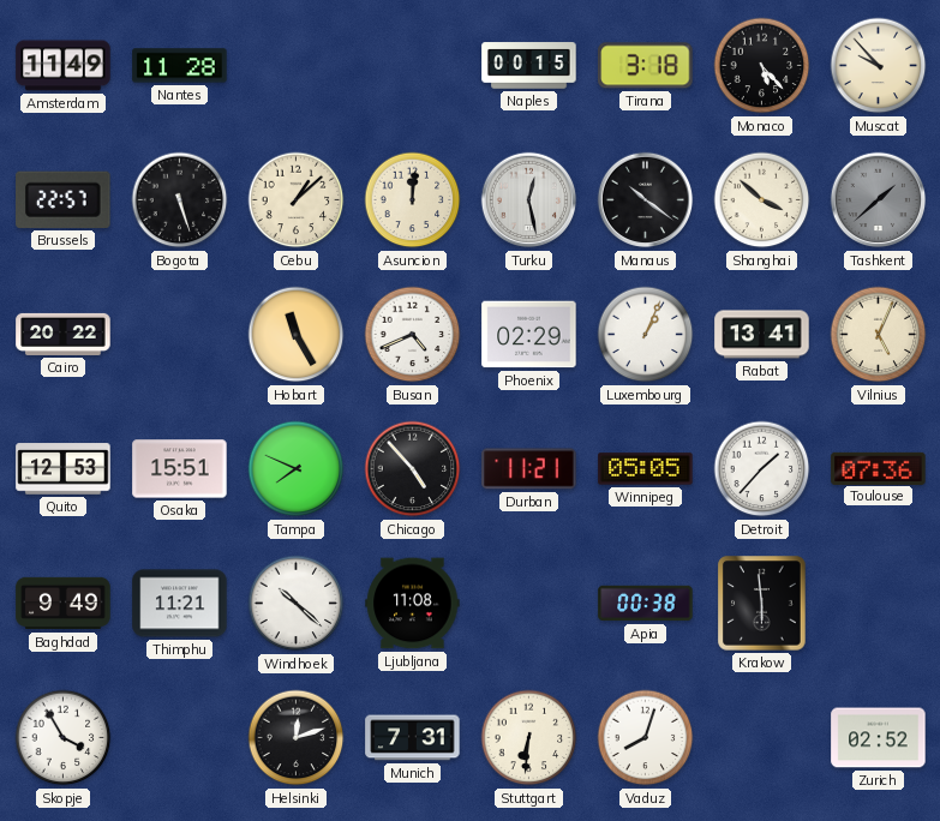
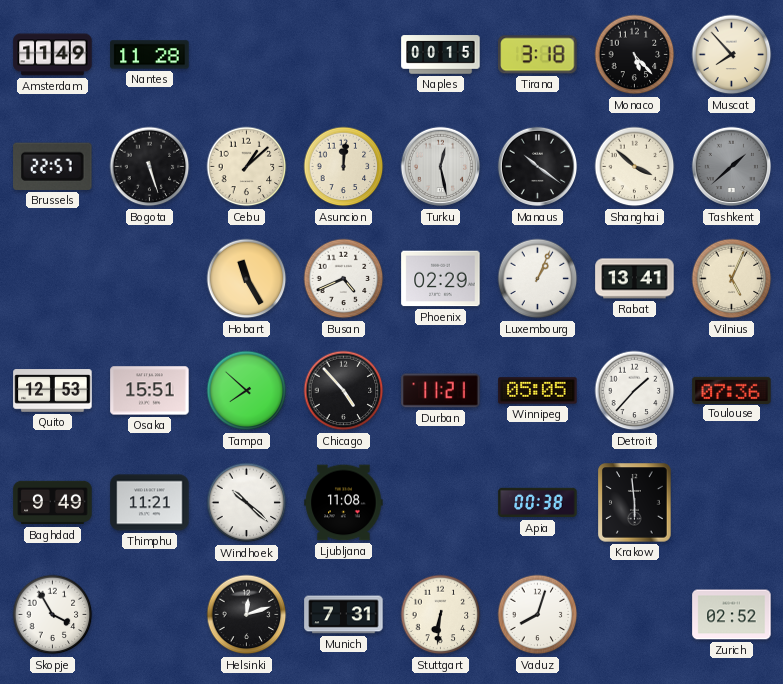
Muscat: 9:53 -> 7:53 (732, 55)
Cairo: 20:22 -> none (64, 334)
Tampa: 7:49 -> 7:52 (247, 391)
